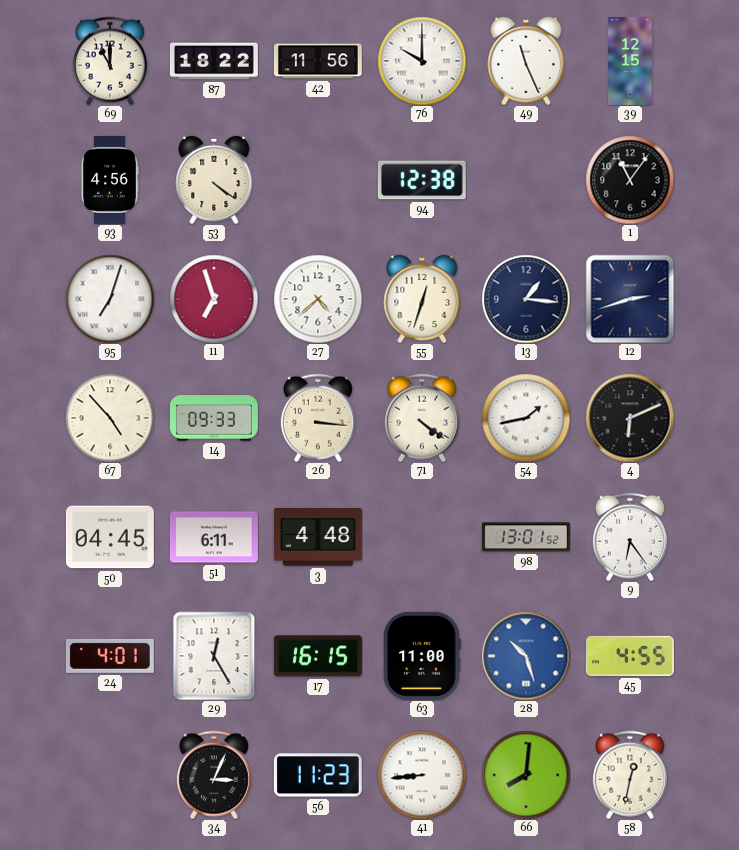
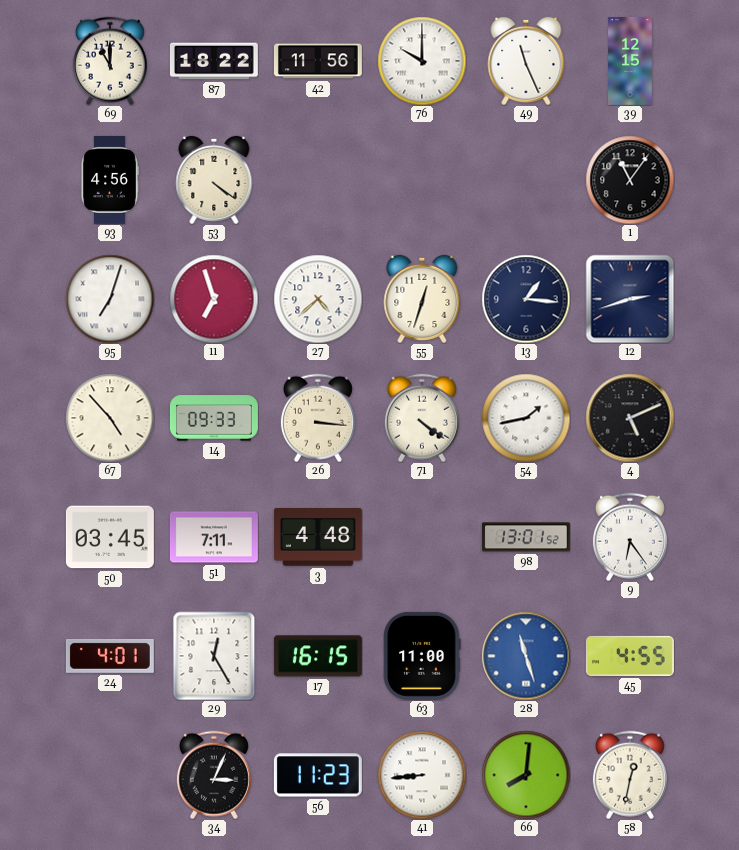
94: 12:38 -> none (422, 180)
4: 6:11 -> 5:11 (630, 418)
50: 04:45 -> 03:45 (110, 537)
51: 6:11 -> 7:11 (214, 537)
28: 10:27 -> 11:27 (526, 656)
